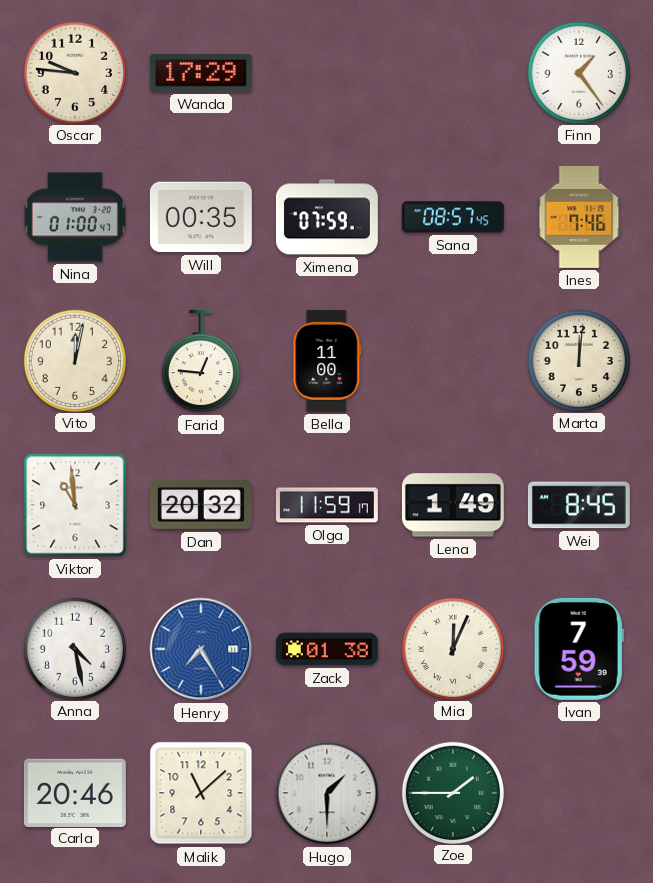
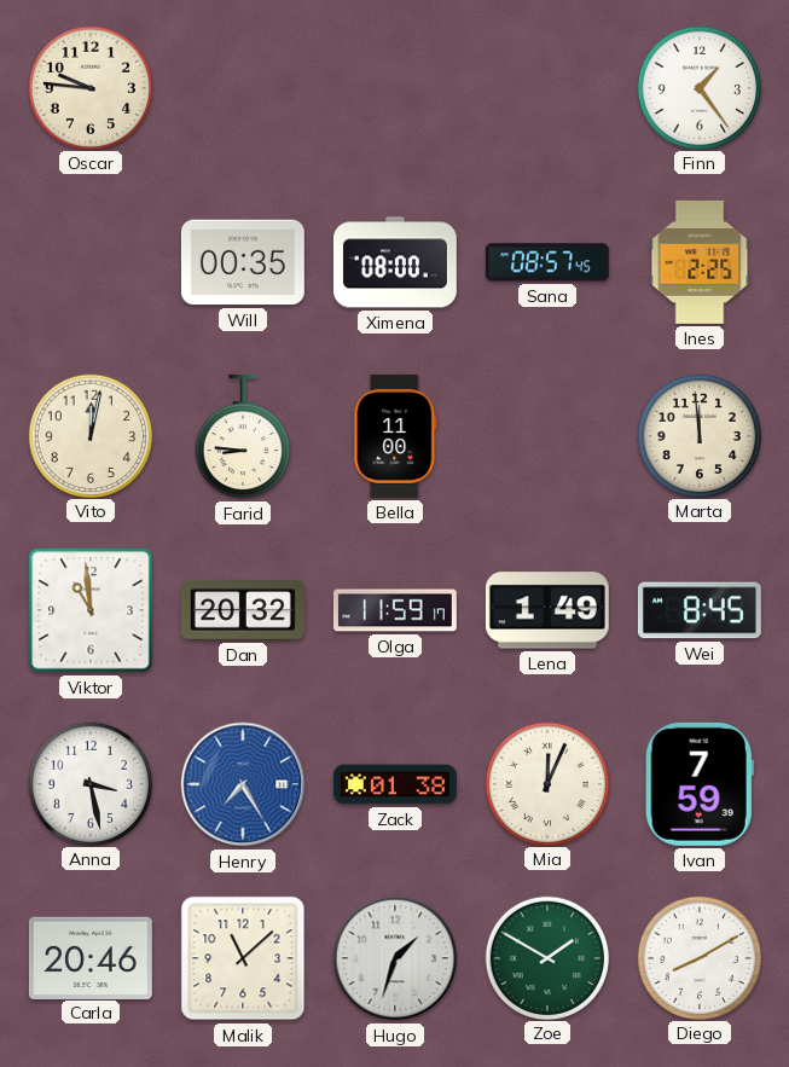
Wanda: 17:29 -> none (201, 73)
Nina: 01:00 -> none (75, 217)
Ximena: 07:59 -> 08:00 (395, 262)
Ines: 7:46 -> 2:25 (700, 262)
Farid: 12:46 -> 8:46 (243, 436)
Marta: 12:01 -> 11:59 (698, 435)
Anna: 4:28 -> 3:28 (89, 783)
Hugo: 1:30 -> 1:33 (395, 958)
Zoe: 1:45 -> 1:50 (546, 957)
Diego: none -> 8:10 (698, 957)
